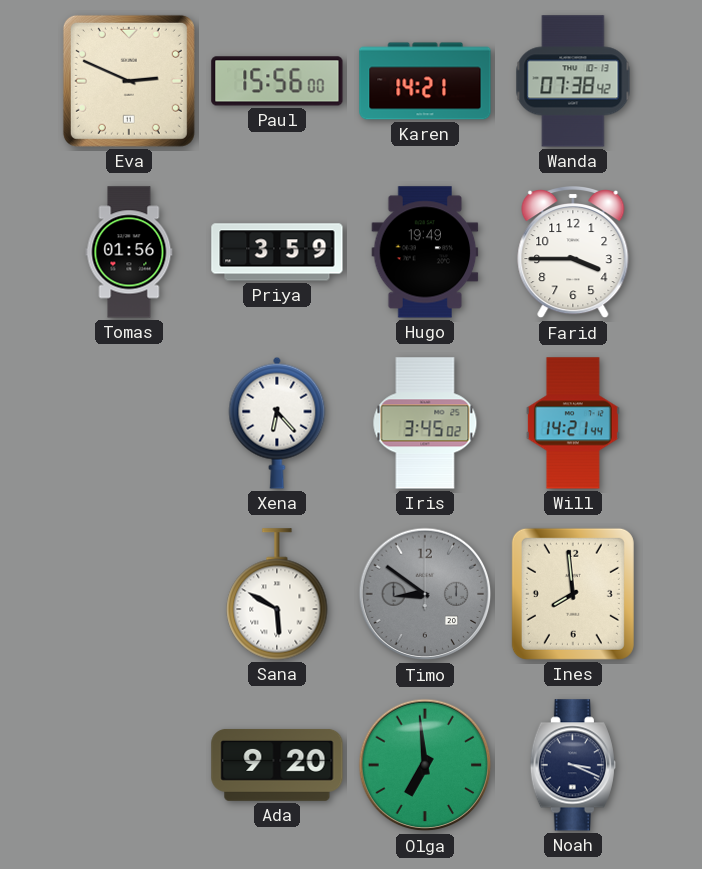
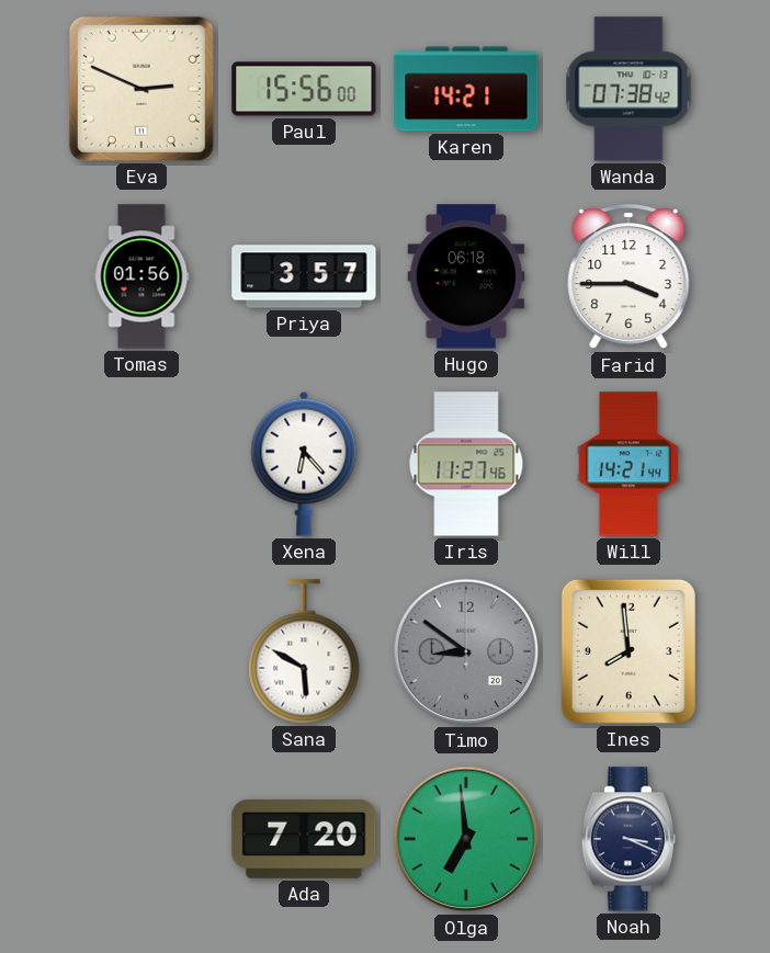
Priya: 3:59 -> 3:57 (304, 276)
Hugo: 19:49 -> 06:18 (466, 276)
Iris: 3:45 -> 11:27 (466, 464)
Ada: 9:20 -> 7:20 (304, 839)
